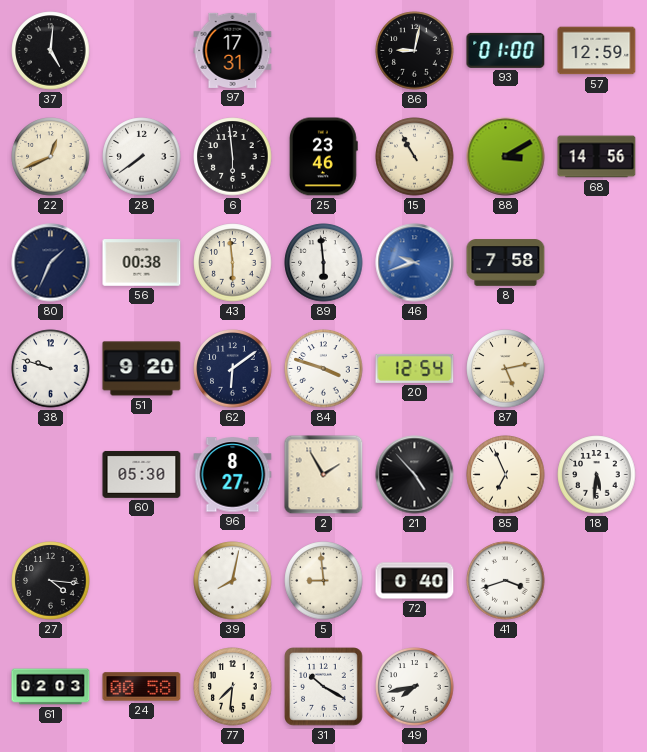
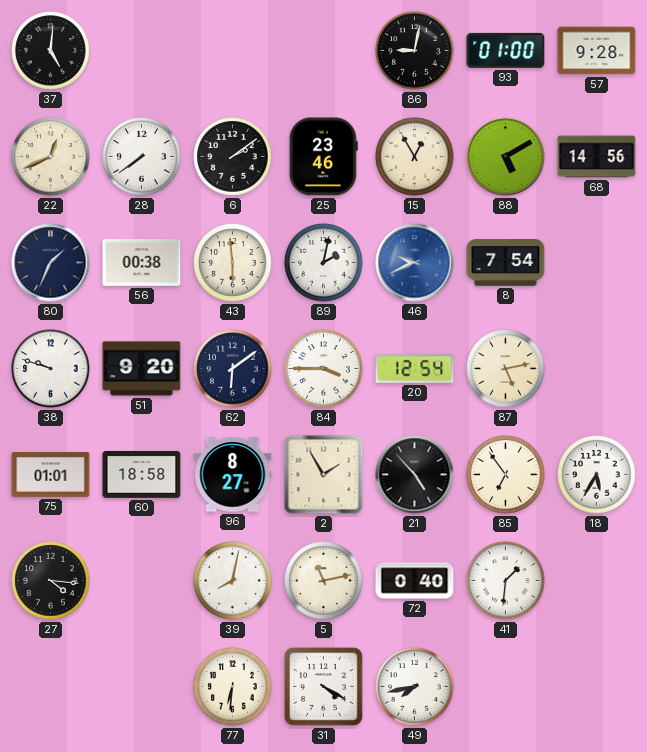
97: 17:31 -> none (233, 50)
57: 12:59 -> 9:28 (597, 51)
6: 5:59 -> 2:09 (233, 157)
15: 10:55 -> 12:55 (415, 157)
88: 3:10 -> 5:10 (506, 157)
89: 5:59 -> 2:02 (324, 263)
46: 9:42 -> 9:41 (415, 263)
8: 7:58 -> 7:54 (506, 263)
84: 3:48 -> 3:45 (324, 369)
75: none -> 01:01 (51, 475)
60: 05:30 -> 18:58 (142, 475)
85: 6:56 -> 6:54 (506, 475)
18: 5:31 -> 5:35 (597, 475)
5: 8:59 -> 11:13 (324, 581)
41: 3:42 -> 1:31 (506, 581)
61: 02:03 -> none (51, 687)
24: 00:58 -> none (142, 687)
77: 7:31 -> 6:31 (233, 687)
31: 10:20 -> 4:20 (324, 687)
